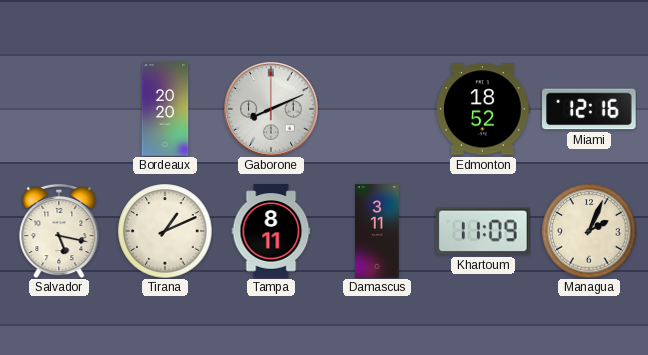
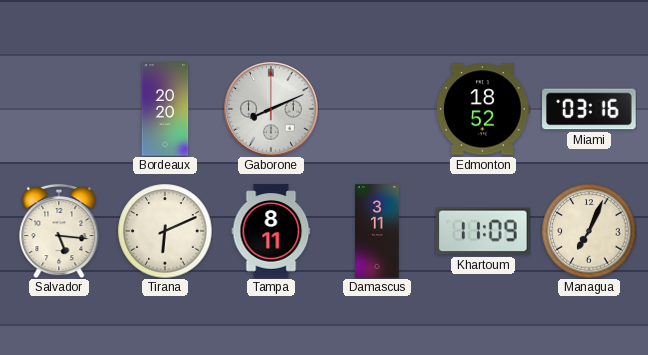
Miami: 12:16 -> 03:16 (589, 109)
Salvador: 5:17 -> 5:16 (59, 231)
Tirana: 1:11 -> 6:11 (165, 231)
Managua: 2:04 -> 7:04 (589, 231)
